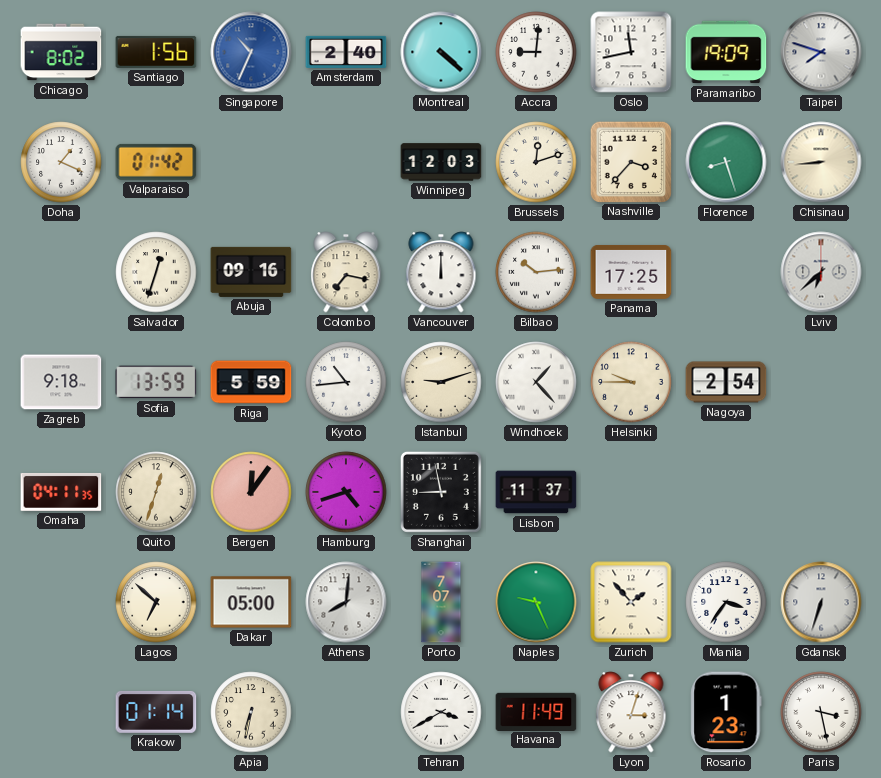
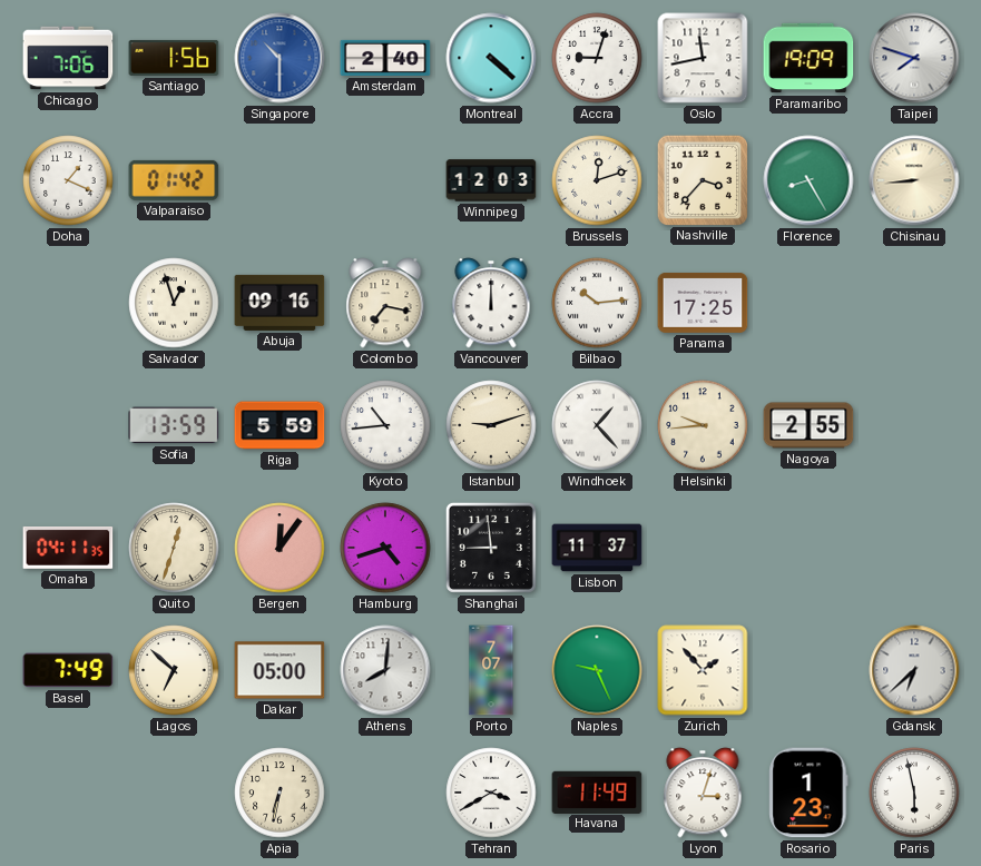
Chicago: 8:02 -> 7:06 (68, 58)
Singapore: 10:34 -> 10:30 (279, 58)
Accra: 9:01 -> 9:03 (597, 58)
Florence: 8:27 -> 8:25 (808, 180)
Salvador: 12:33 -> 12:57 (174, 303)
Lviv: 6:38 -> none (821, 272)
Zagreb: 9:18 -> none (61, 382)
Helsinki: 9:45 -> 9:44 (703, 425)
Nagoya: 2:54 -> 2:55 (808, 425)
Shanghai: 8:58 -> 8:59 (491, 548)
Basel: none -> 7:49 (68, 670)
Manila: 3:36 -> none (726, 602)
Gdansk: 6:33 -> 6:38 (914, 670)
Krakow: 01:14 -> none (156, 712)
Paris: 3:28 -> 5:58 (914, 793)
